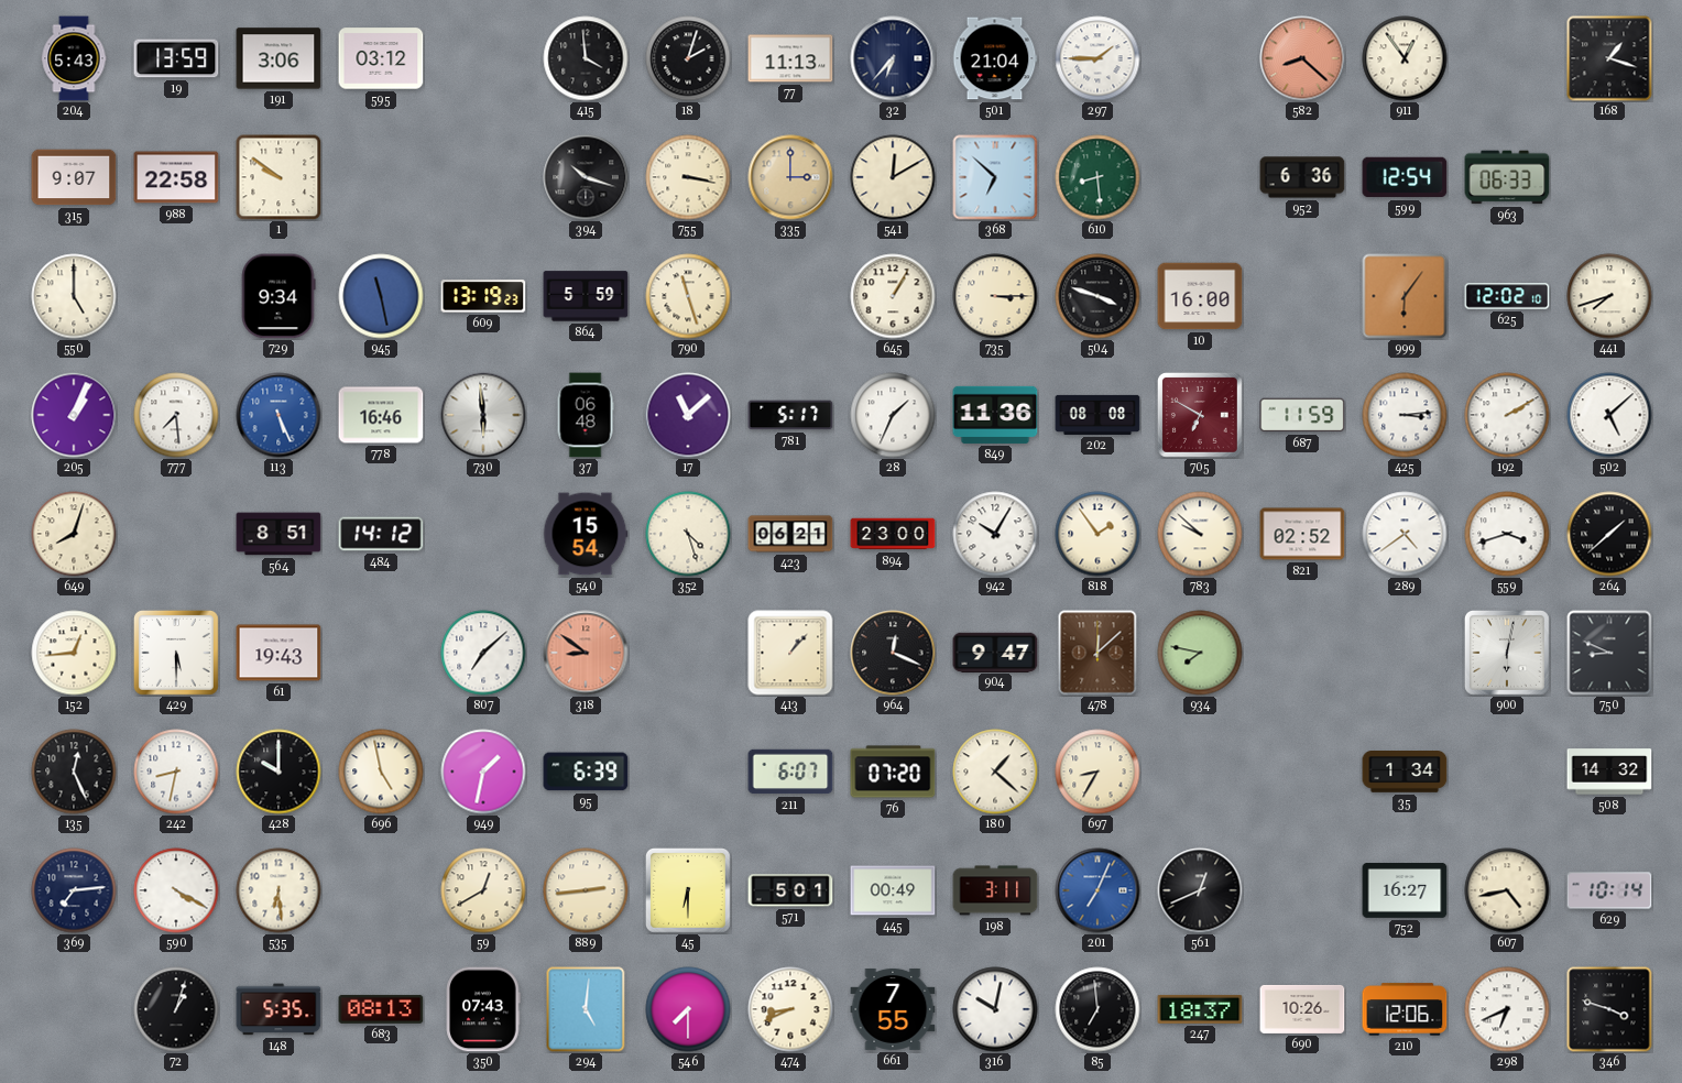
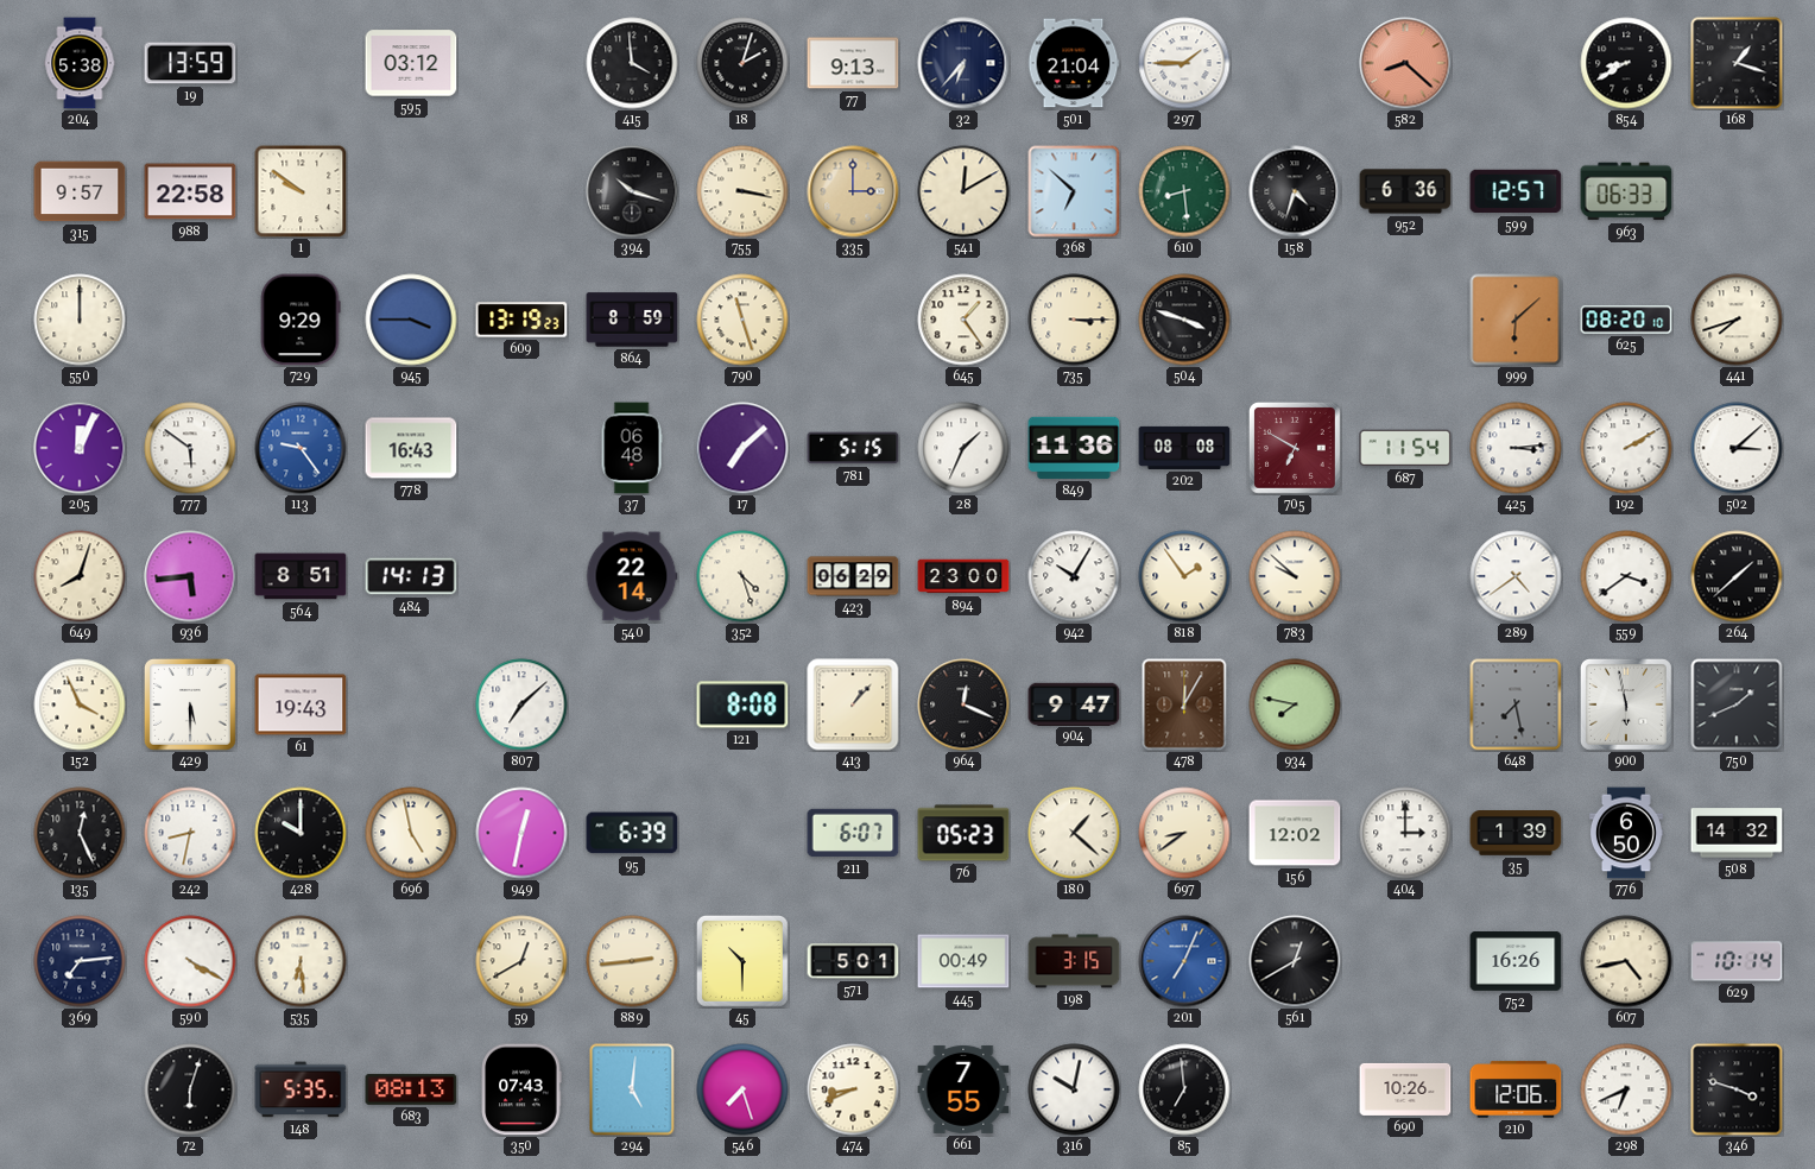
204: 5:43 -> 5:38 (80, 63)
191: 3:06 -> none (278, 58)
77: 11:13 -> 9:13 (853, 63)
911: 12:54 -> none (1405, 58)
854: none -> 8:40 (1626, 63)
315: 9:07 -> 9:57 (80, 191)
158: none -> 4:33 (1295, 191)
599: 12:54 -> 12:57 (1516, 191)
550: 5:00 -> 12:00 (80, 320)
729: 9:34 -> 9:29 (301, 320)
945: 11:28 -> 3:45 (411, 320)
864: 5:59 -> 8:59 (632, 320)
645: 1:05 -> 1:24 (963, 320)
10: 16:00 -> none (1200, 296)
999: 6:06 -> 6:08 (1516, 320)
625: 12:02 -> 08:20 (1626, 320)
205: 1:04 -> 12:04 (80, 448)
777: 7:29 -> 5:51 (190, 448)
113: 5:26 -> 9:24 (301, 448)
778: 16:46 -> 16:43 (411, 448)
730: 5:59 -> none (483, 415)
17: 11:08 -> 7:08 (742, 448)
781: 5:17 -> 5:15 (853, 448)
687: 11:59 -> 11:54 (1405, 448)
502: 5:08 -> 3:08 (1737, 448)
936: none -> 5:44 (190, 576)
484: 14:12 -> 14:13 (411, 576)
540: 15:54 -> 22:14 (632, 576)
423: 06:21 -> 06:29 (853, 576)
821: 02:52 -> none (1302, 534)
559: 3:42 -> 3:39 (1626, 576)
152: 12:44 -> 3:56 (80, 704)
318: 8:51 -> none (586, 653)
121: none -> 8:08 (742, 704)
478: 12:08 -> 12:05 (1184, 704)
648: none -> 7:28 (1516, 704)
900: 6:02 -> 5:58 (1626, 704)
750: 8:49 -> 1:41 (1737, 704)
949: 1:32 -> 12:32 (521, 833)
76: 07:20 -> 05:23 (963, 833)
697: 8:35 -> 8:39 (1184, 833)
156: none -> 12:02 (1295, 833)
404: none -> 3:00 (1405, 833)
35: 1:34 -> 1:39 (1516, 833)
776: none -> 6:50 (1626, 833)
45: 6:30 -> 10:30 (742, 961)
198: 3:11 -> 3:15 (1074, 961)
561: 12:41 -> 12:40 (1295, 961)
752: 16:27 -> 16:26 (1516, 962)
72: 1:03 -> 6:03 (190, 1089)
546: 7:30 -> 7:27 (742, 1089)
247: 18:37 -> none (1200, 1009)
